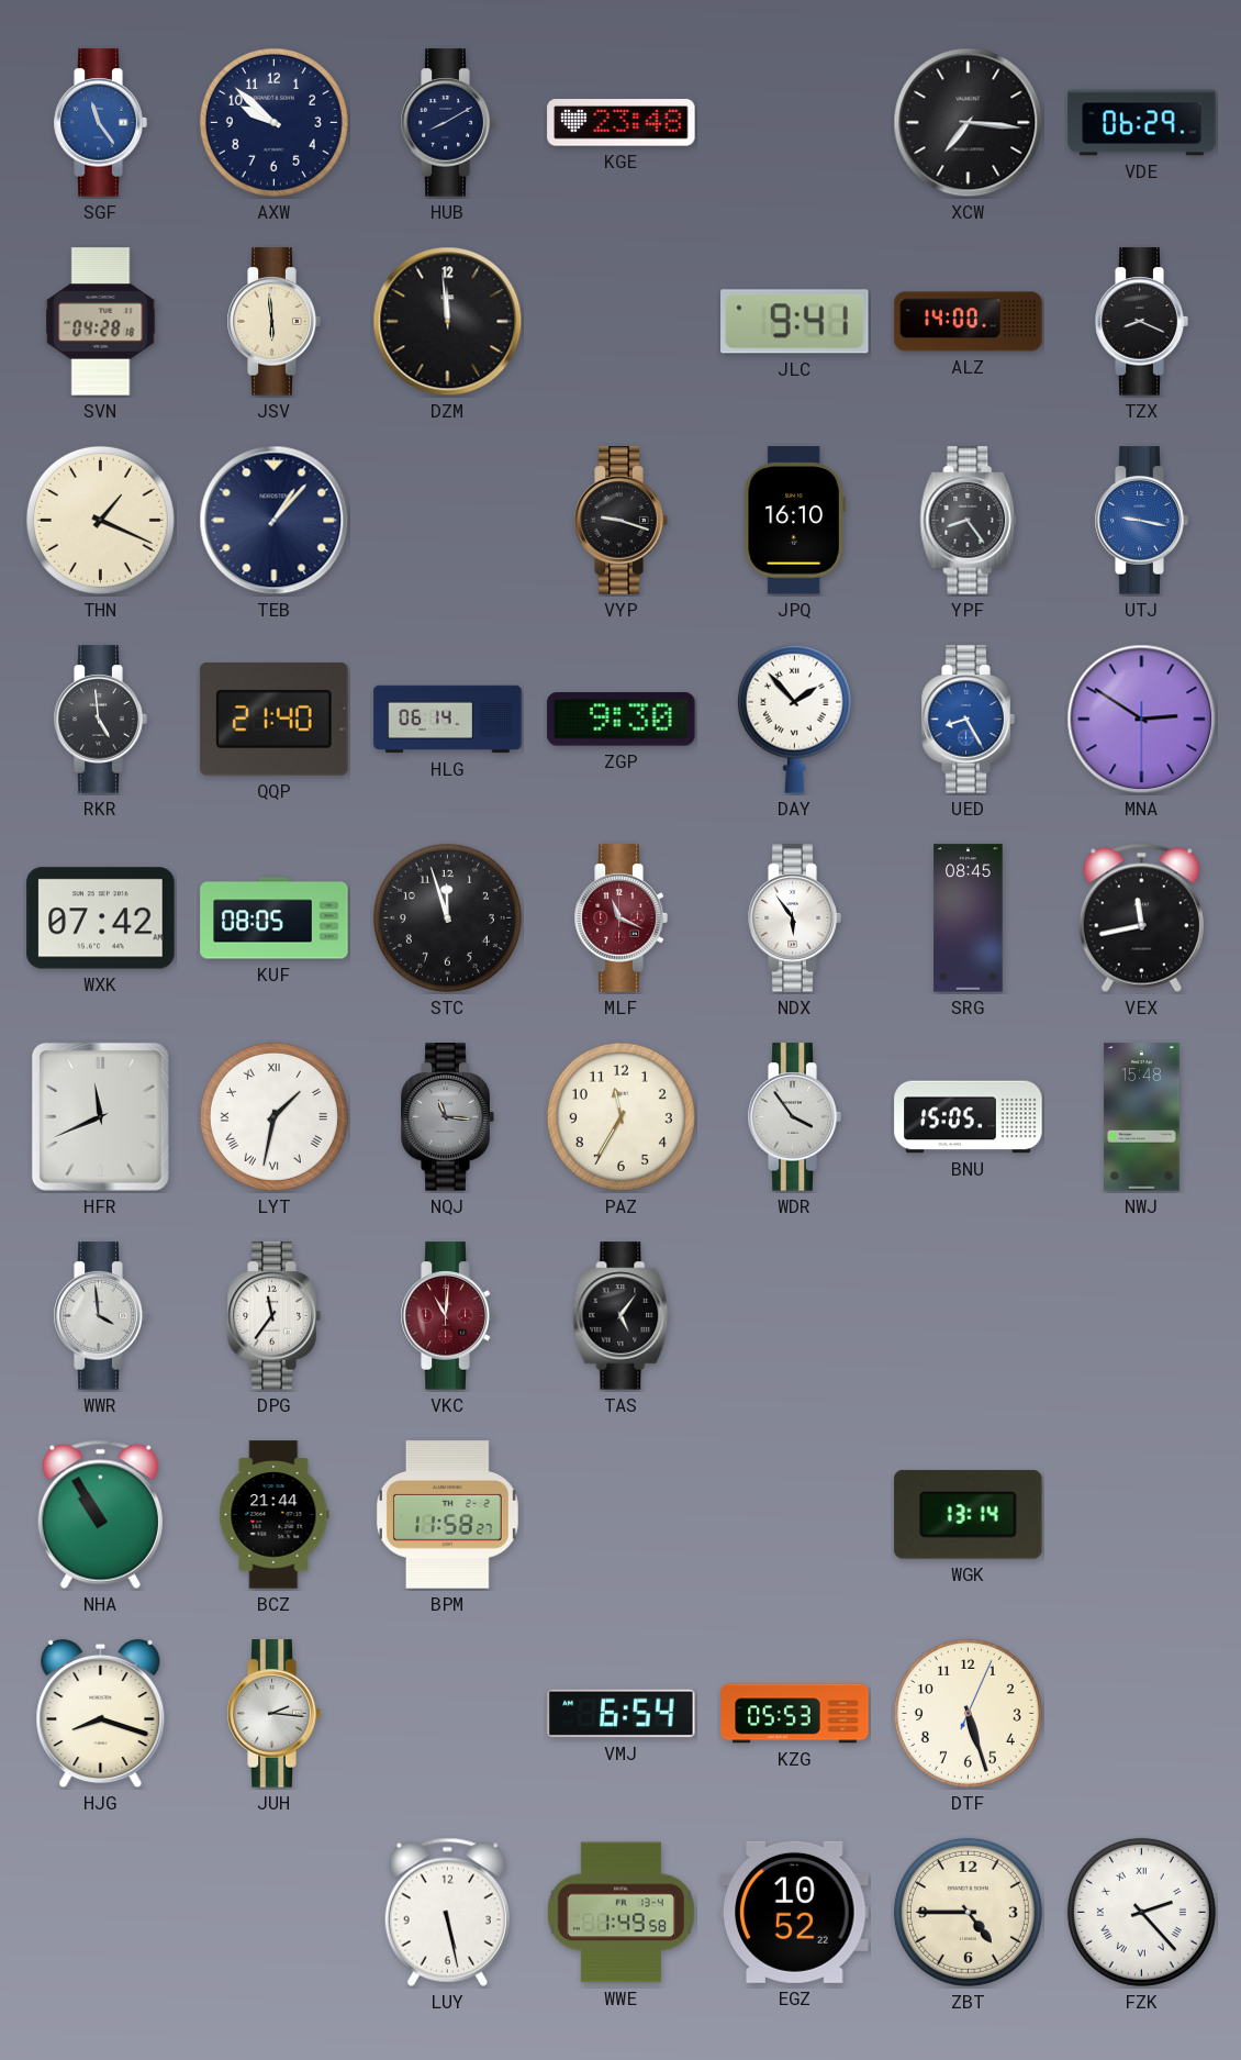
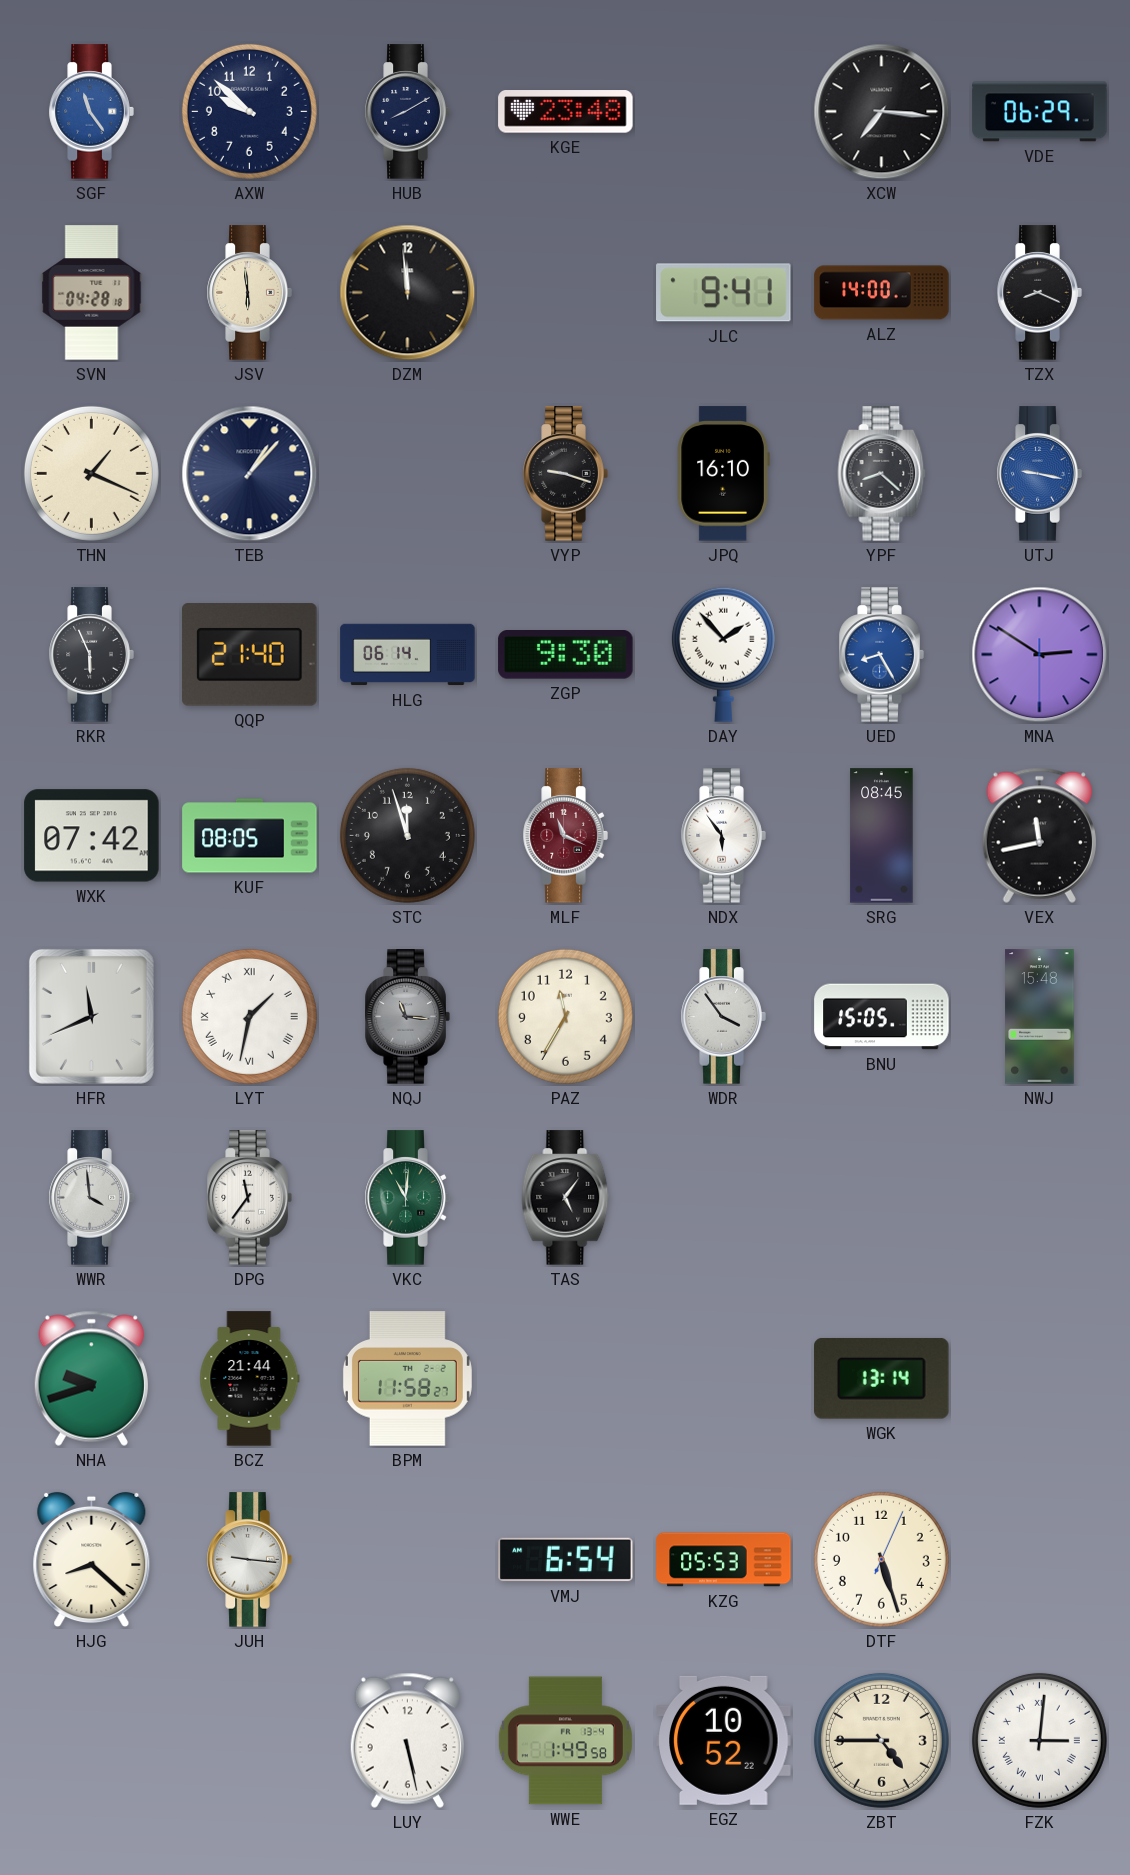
YPF: 8:24 -> 8:22 (882, 474)
RKR: 4:59 -> 5:56 (91, 655)
VKC dial: burgundy -> green (407, 1198)
NHA: 10:55 -> 9:42 (91, 1378)
HJG: 8:18 -> 8:22 (92, 1560)
JUH: 2:16 -> 9:16 (249, 1560)
FZK: 2:23 -> 3:01 (1039, 1740)
